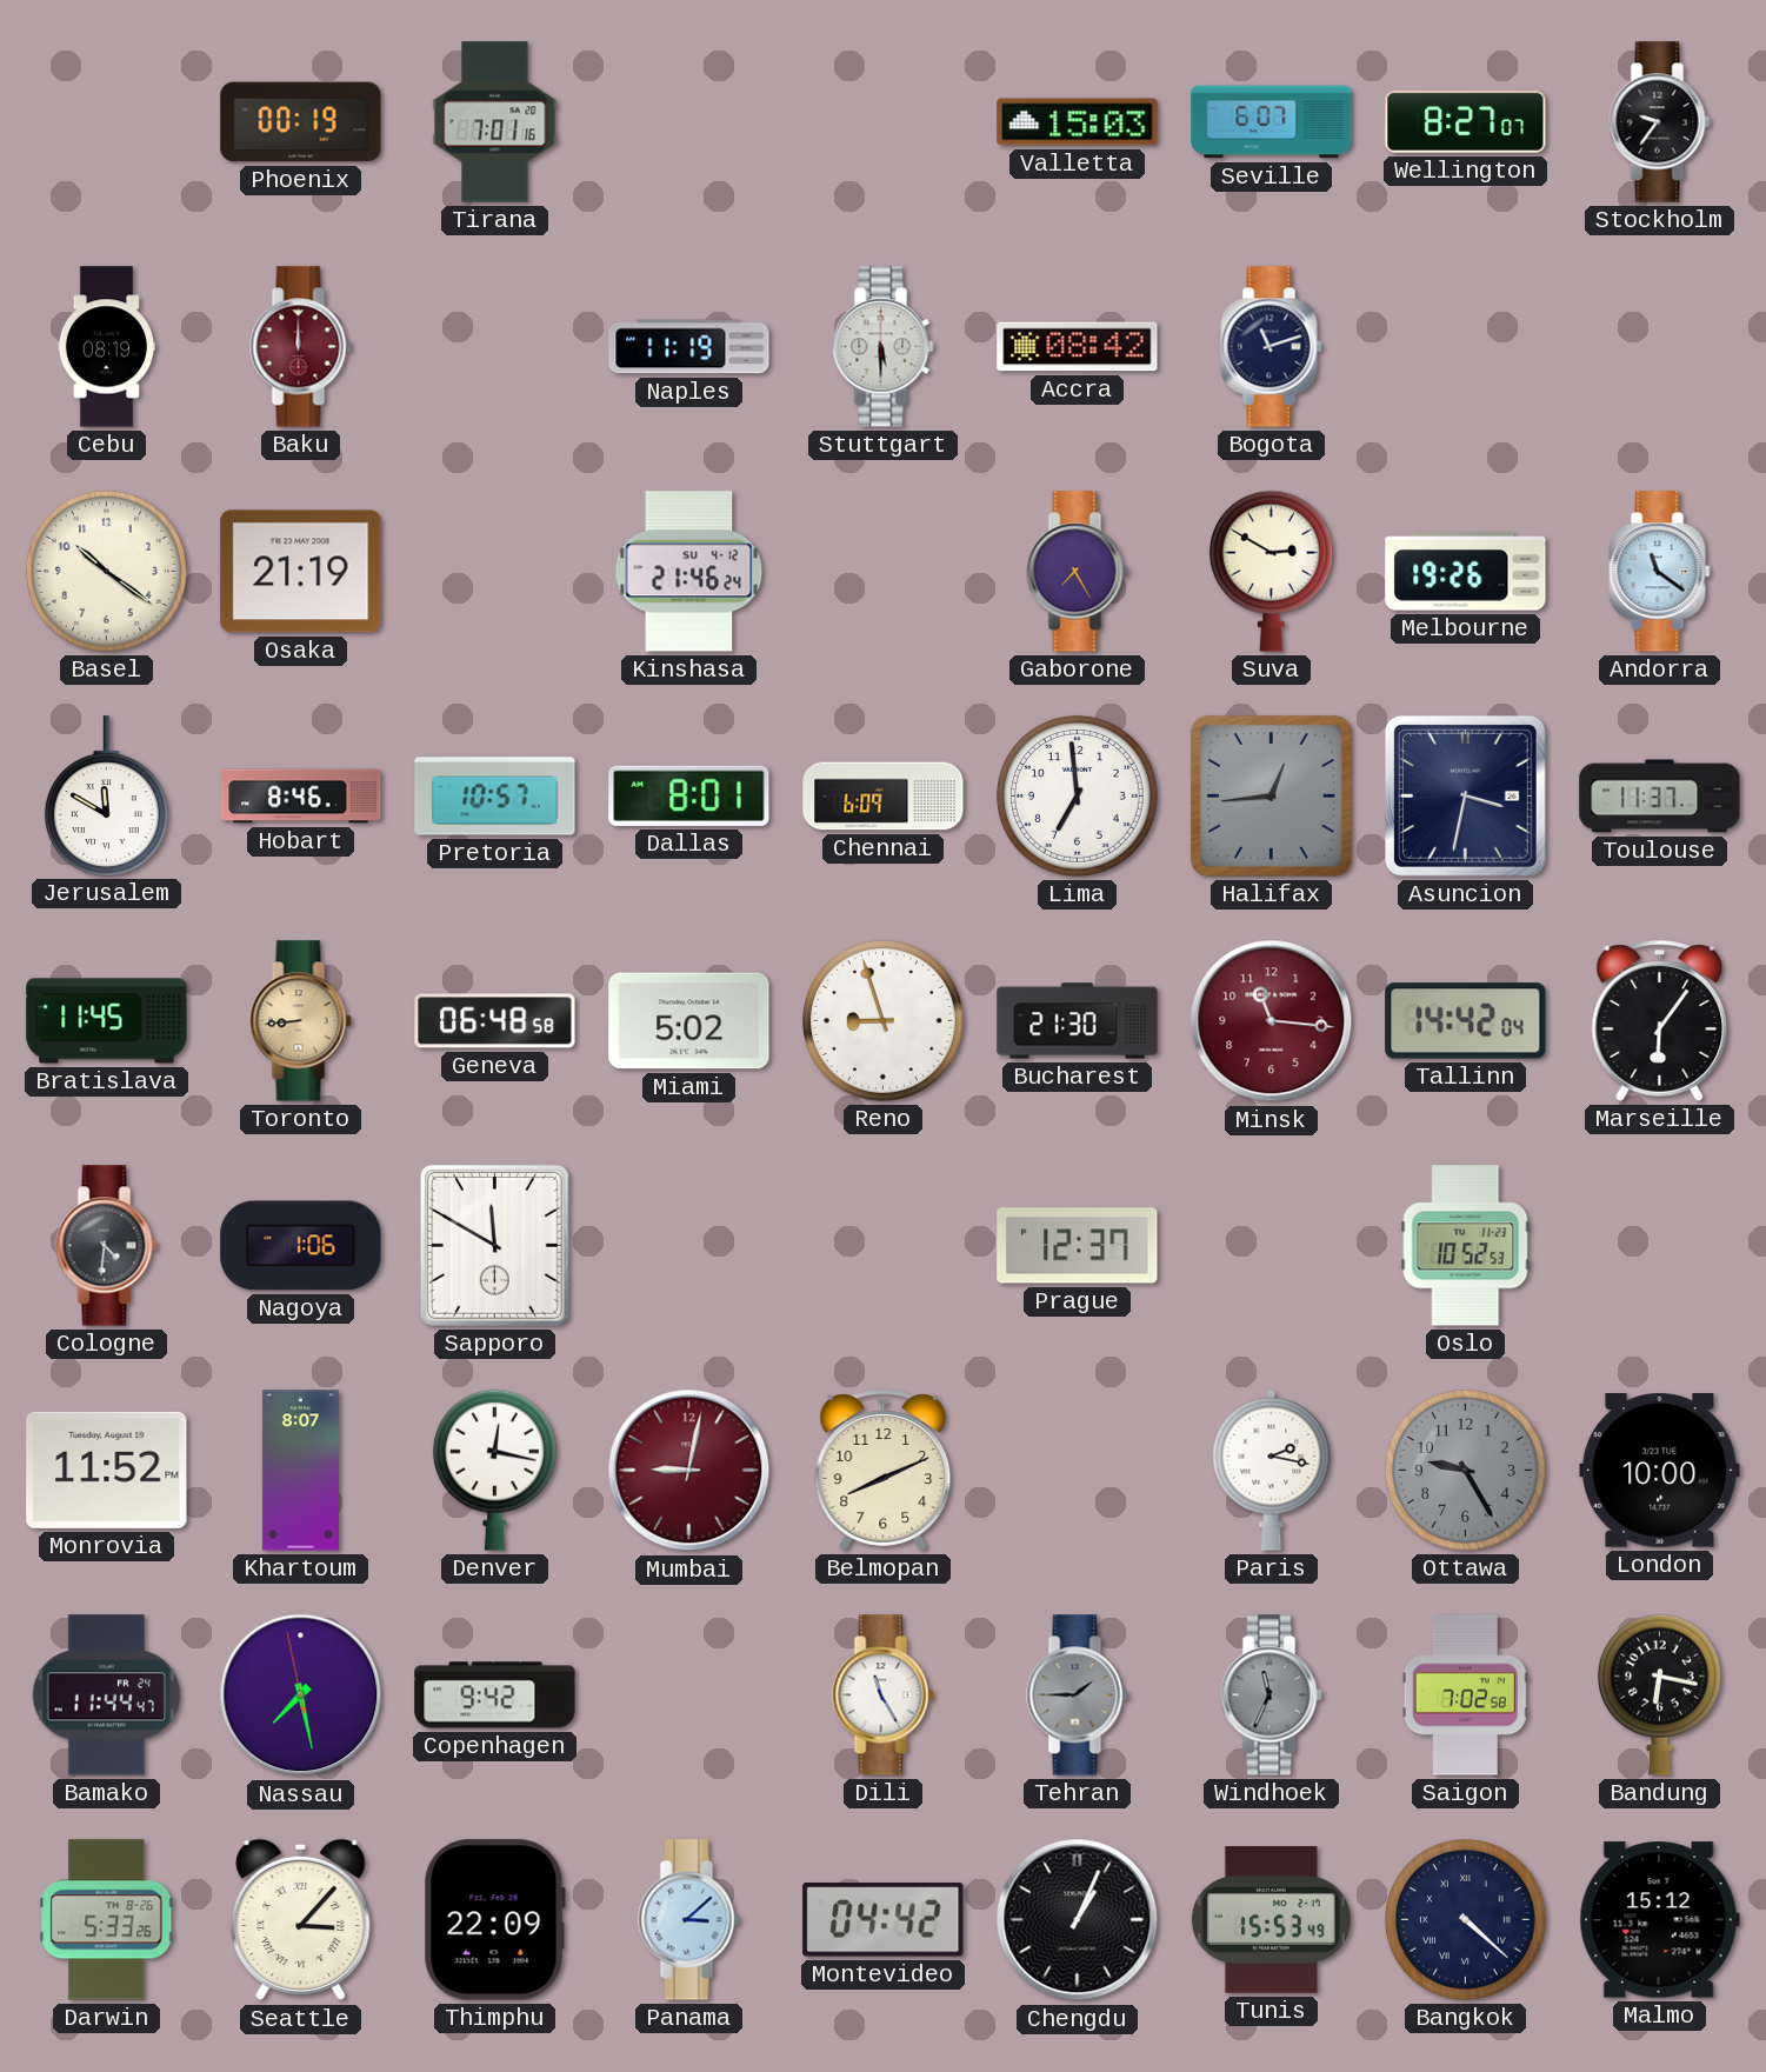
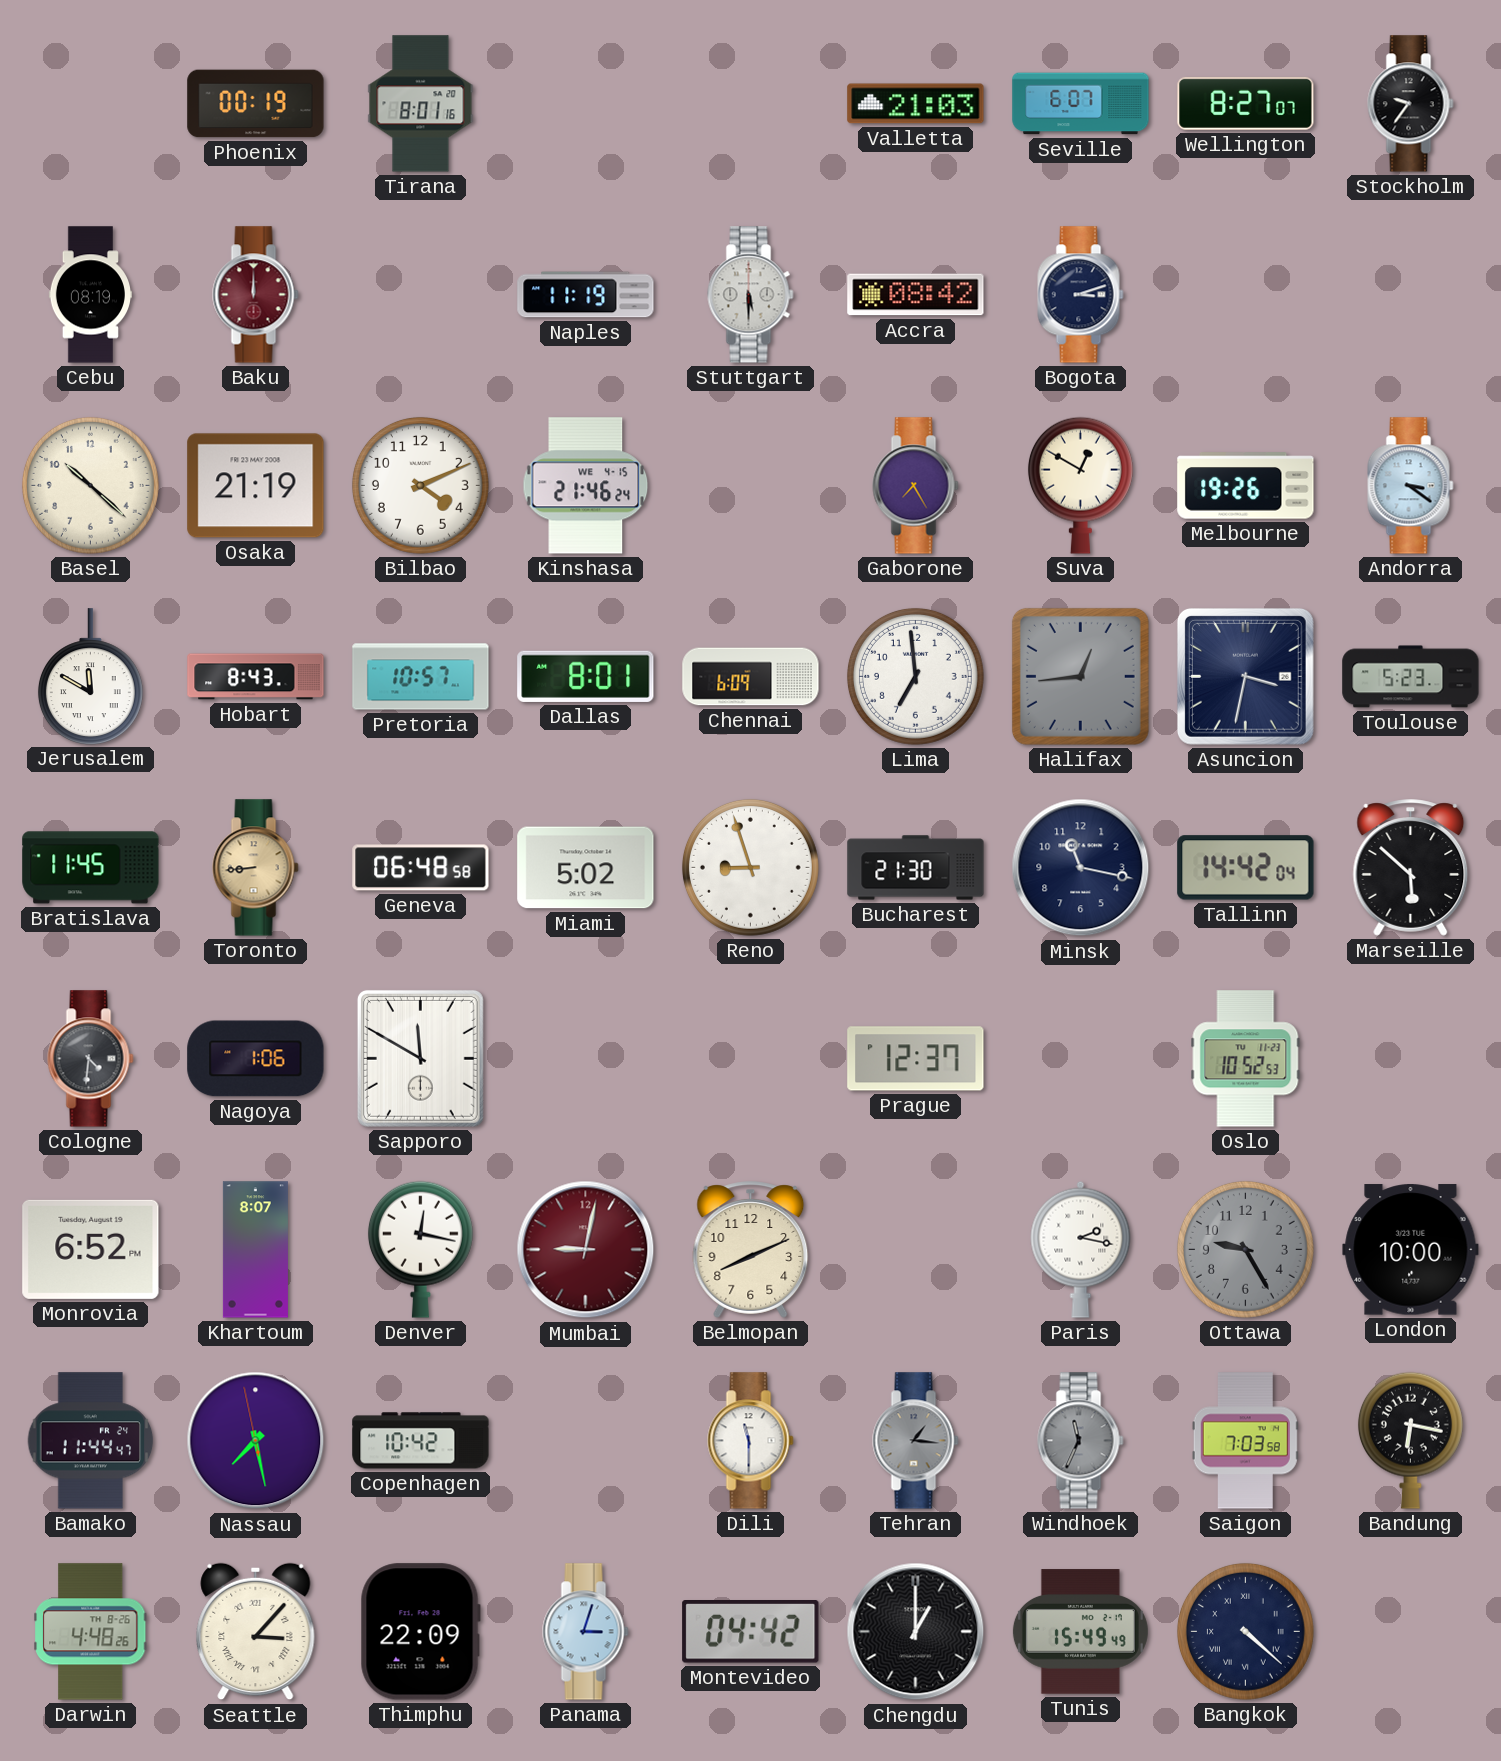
Tirana: 7:01 -> 8:01 (421, 104)
Valletta: 15:03 -> 21:03 (916, 104)
Bogota: 11:12 -> 3:12 (1081, 295)
Basel: 10:21 -> 10:22 (90, 485)
Bilbao: none -> 4:11 (420, 485)
Kinshasa date: SU 4-12 -> WE 4-15 (586, 486)
Suva: 2:50 -> 12:50 (1080, 485)
Andorra: 11:21 -> 3:21 (1411, 486)
Hobart: 8:46 -> 8:43 (256, 677)
Toulouse: 11:37 -> 5:23 (1411, 677)
Minsk: 11:16 -> 11:17 (1081, 868)
Minsk dial: burgundy -> navy (1081, 868)
Marseille: 6:06 -> 5:52 (1411, 868)
Monrovia: 11:52 -> 6:52 (91, 1249)
Copenhagen: 9:42 -> 10:42 (421, 1441)
Dili: 11:25 -> 11:30 (751, 1441)
Tehran: 1:45 -> 1:16 (916, 1441)
Saigon: 7:02 -> 7:03 (1245, 1441)
Darwin: 5:33 -> 4:48 (91, 1632)
Panama: 3:08 -> 3:03 (586, 1632)
Chengdu: 1:04 -> 1:00 (916, 1632)
Tunis: 15:53 -> 15:49 (1080, 1632)
Malmo: 15:12 -> none (1659, 1920)
